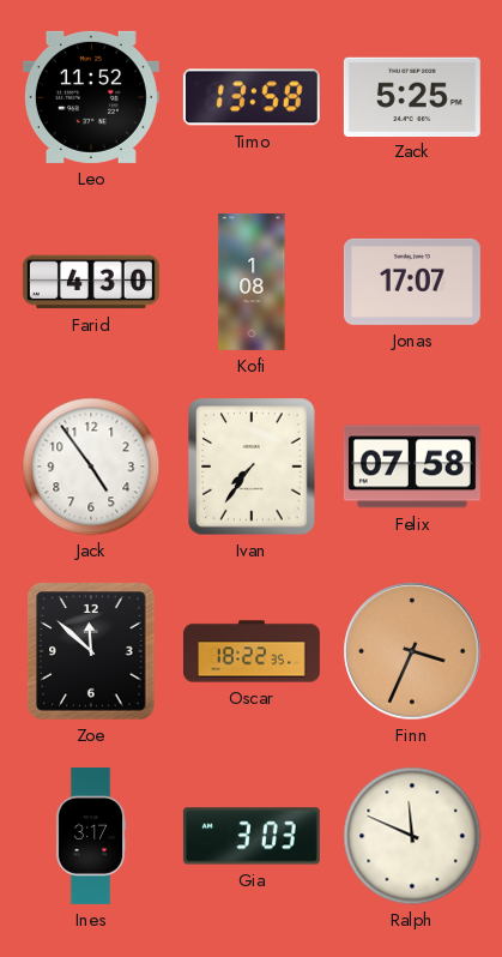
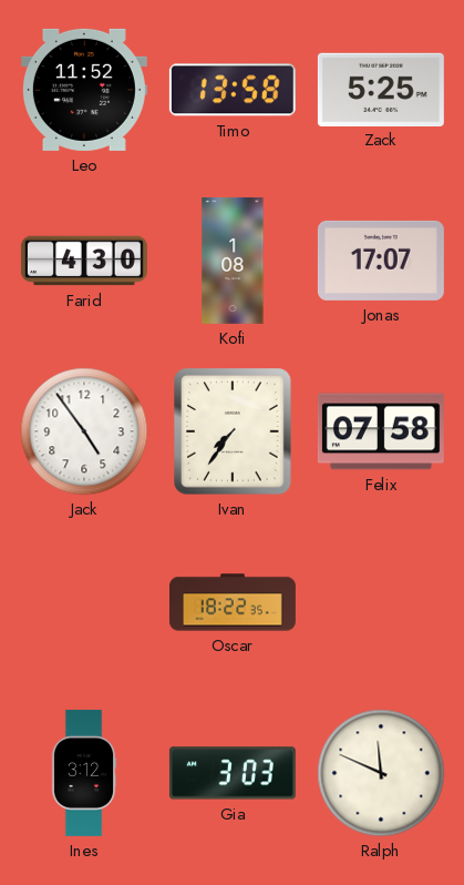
Zoe: 11:52 -> none (91, 651)
Finn: 3:34 -> none (412, 651)
Ines: 3:17 -> 3:12 (84, 773)
